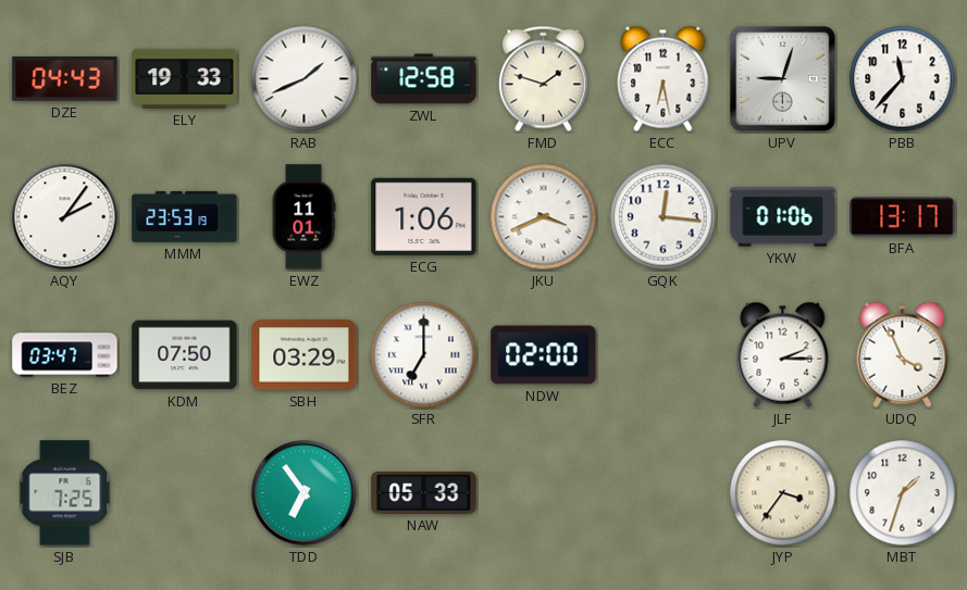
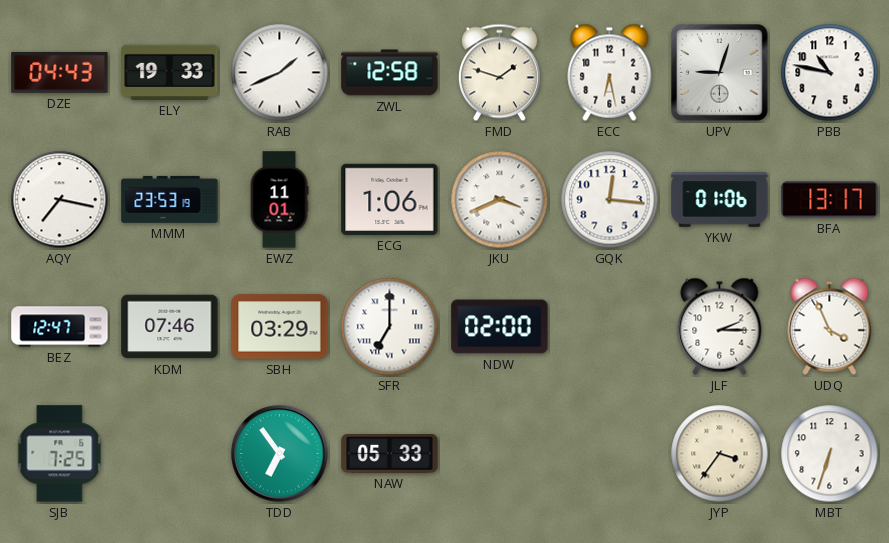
PBB: 11:37 -> 10:47 (830, 73)
AQY: 2:06 -> 7:17 (60, 200)
BEZ: 03:47 -> 12:47 (60, 327)
KDM: 07:50 -> 07:46 (170, 327)
MBT: 1:33 -> 6:33 (830, 454)
